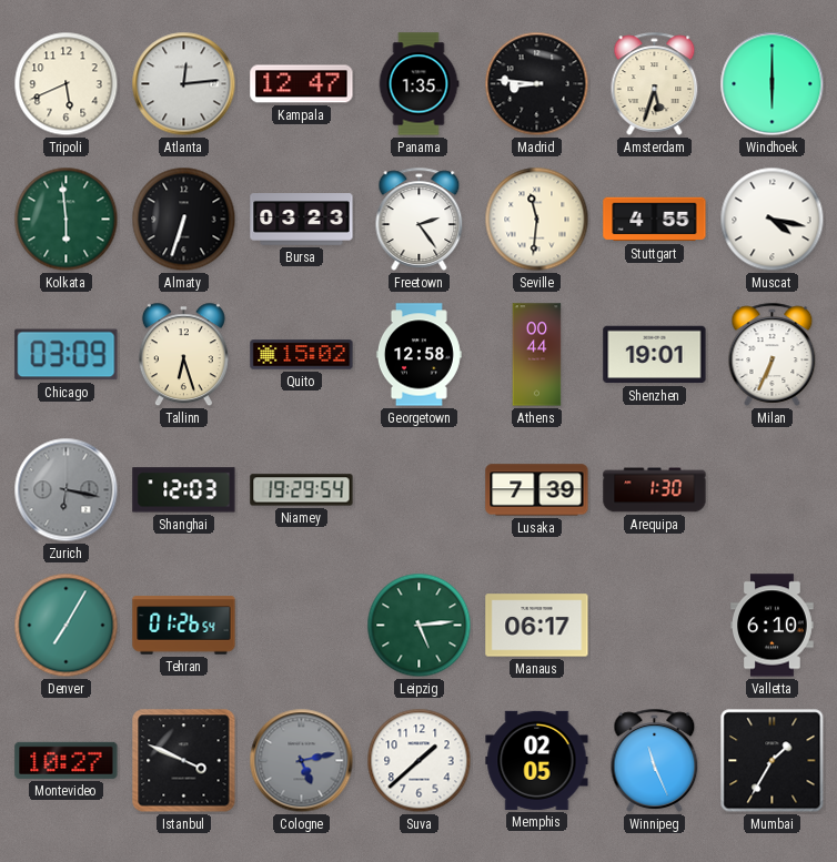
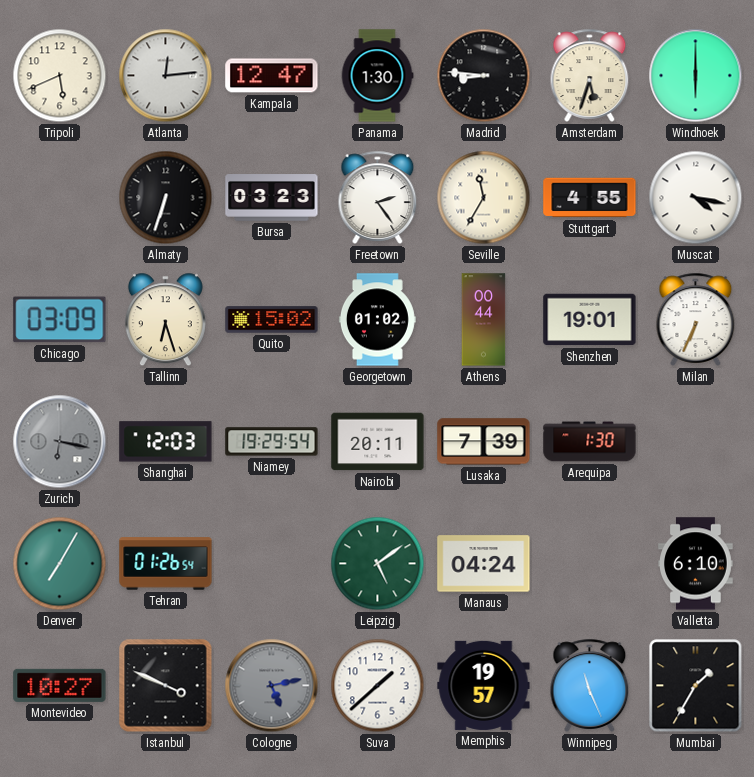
Panama: 1:35 -> 1:30 (377, 76)
Kolkata: 5:59 -> none (67, 220)
Seville: 11:31 -> 11:35 (484, 198)
Georgetown: 12:58 -> 01:02 (377, 320)
Nairobi: none -> 20:11 (378, 442)
Leipzig: 5:14 -> 5:09 (378, 564)
Manaus: 06:17 -> 04:24 (484, 564)
Memphis: 02:05 -> 19:57 (484, 685)
